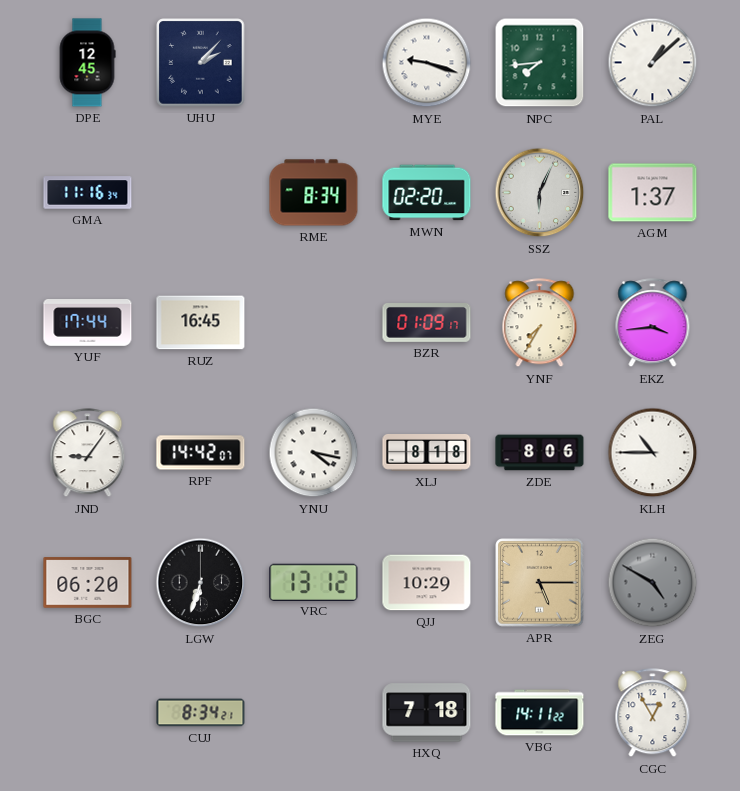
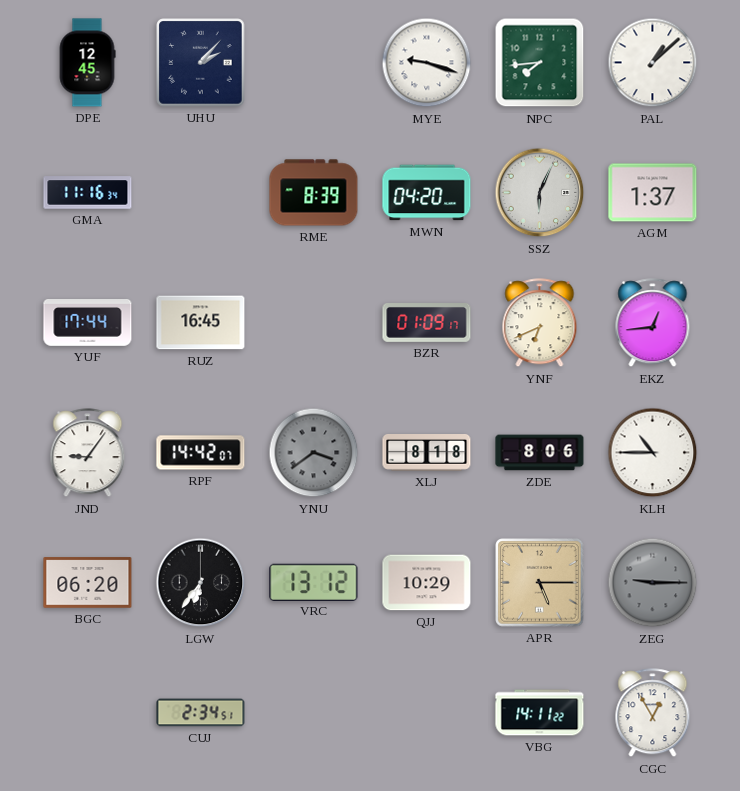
RME: 8:34 -> 8:39 (314, 193)
MWN: 02:20 -> 04:20 (427, 193)
YNF: 7:35 -> 6:41 (540, 323)
EKZ: 3:44 -> 12:44 (653, 323)
YNU: 4:17 -> 3:39 (314, 453)
YNU dial: white -> grey (314, 453)
LGW: 6:33 -> 6:36 (201, 583)
ZEG: 4:50 -> 9:15 (653, 583)
CUJ: 8:34 -> 2:34 (201, 713)
HXQ: 7:18 -> none (427, 713)
